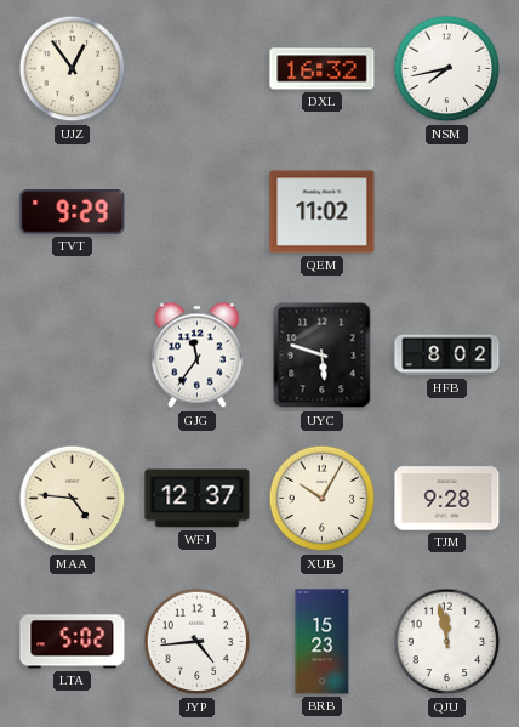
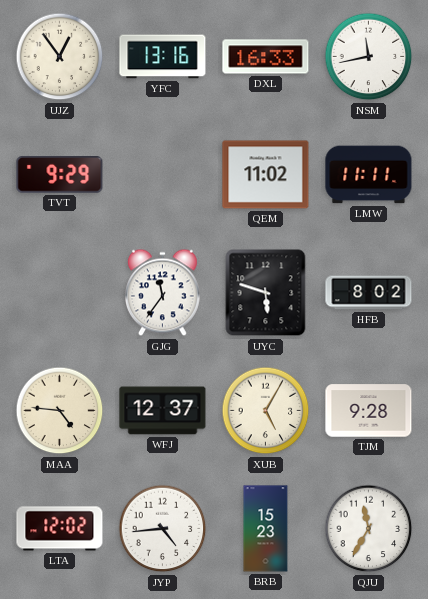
YFC: none -> 13:16 (163, 57)
DXL: 16:32 -> 16:33 (266, 57)
NSM: 7:43 -> 11:43 (369, 57)
LMW: none -> 11:11 (369, 175)
XUB: 10:05 -> 5:05 (266, 411)
LTA: 5:02 -> 12:02 (60, 529)
QJU: 11:58 -> 11:35 (369, 529)
